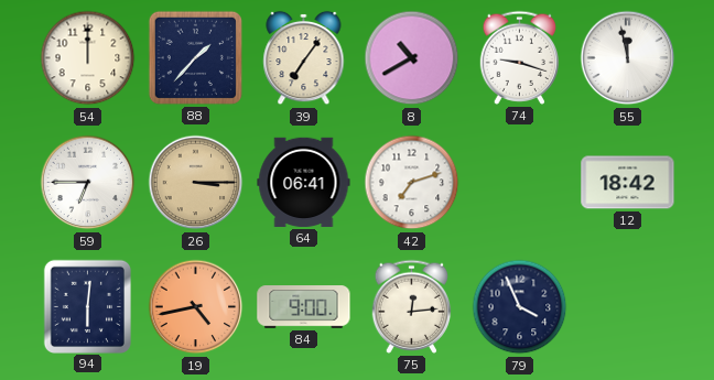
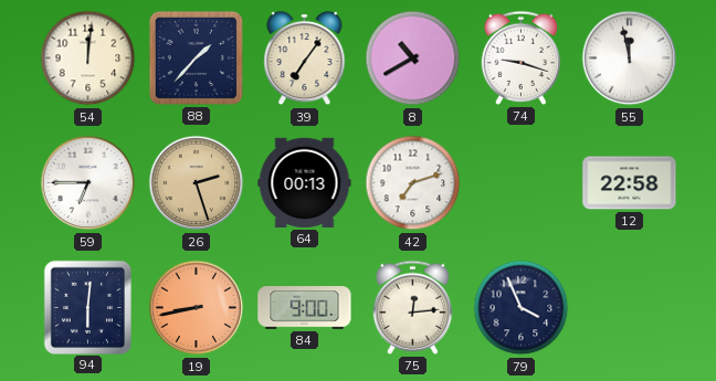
54: 12:00 -> 12:01 (88, 59)
26: 3:15 -> 2:27 (197, 183)
64: 06:41 -> 00:13 (305, 182)
12: 18:42 -> 22:58 (630, 183)
19: 4:43 -> 8:43 (197, 308)
